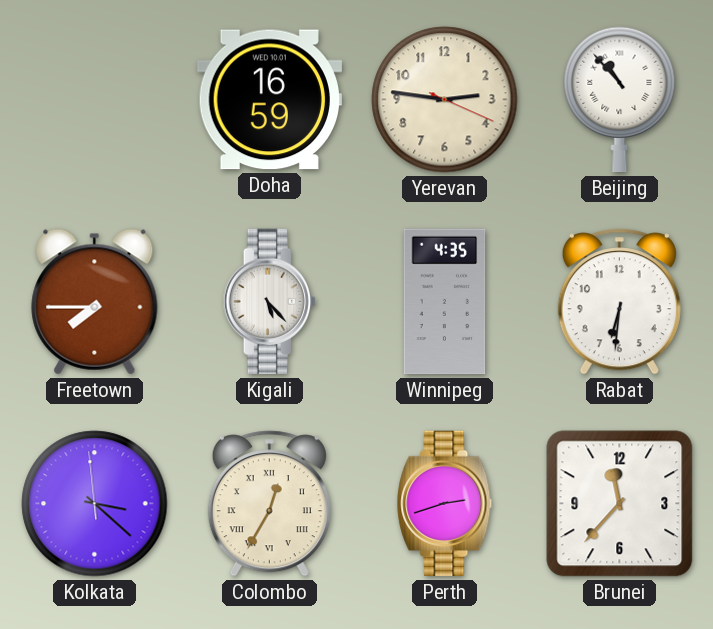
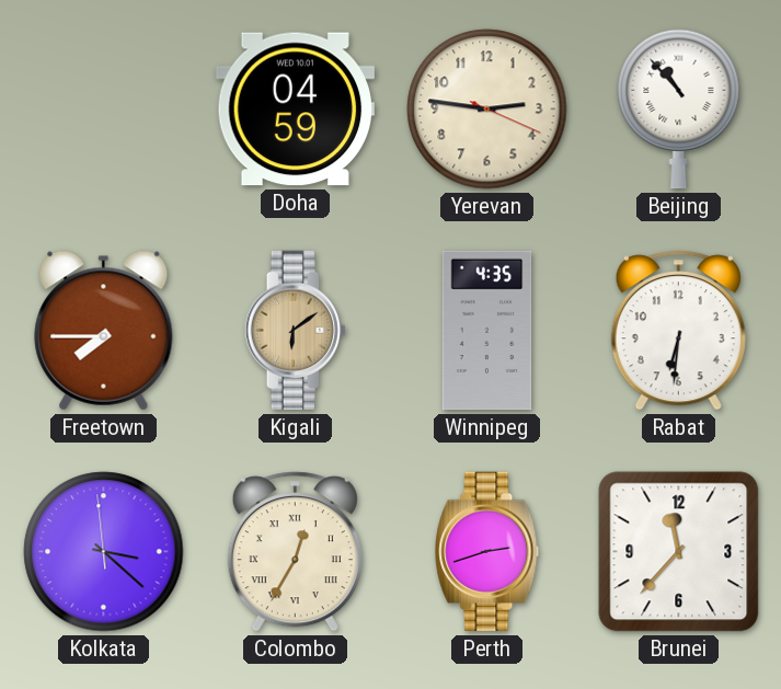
Doha: 16:59 -> 04:59 (295, 110)
Kigali: 5:23 -> 6:09 (295, 331)
Kigali dial: white -> champagne (295, 331)
